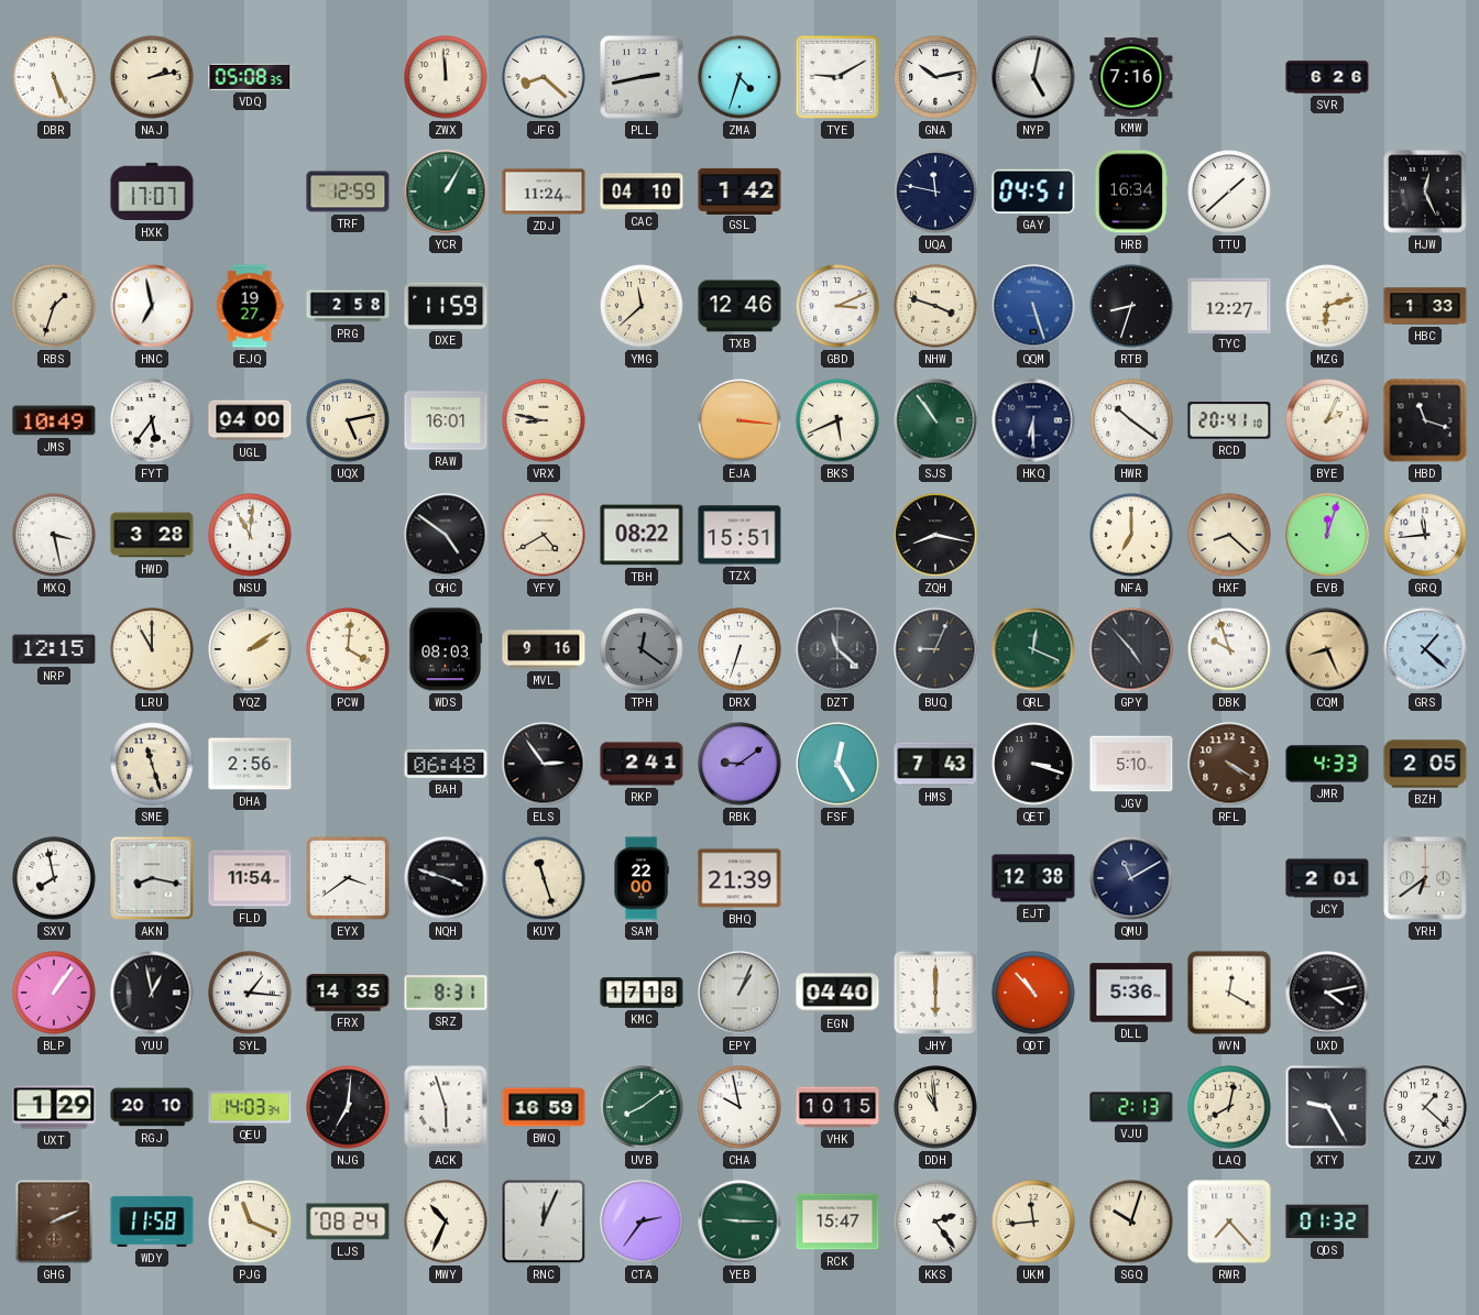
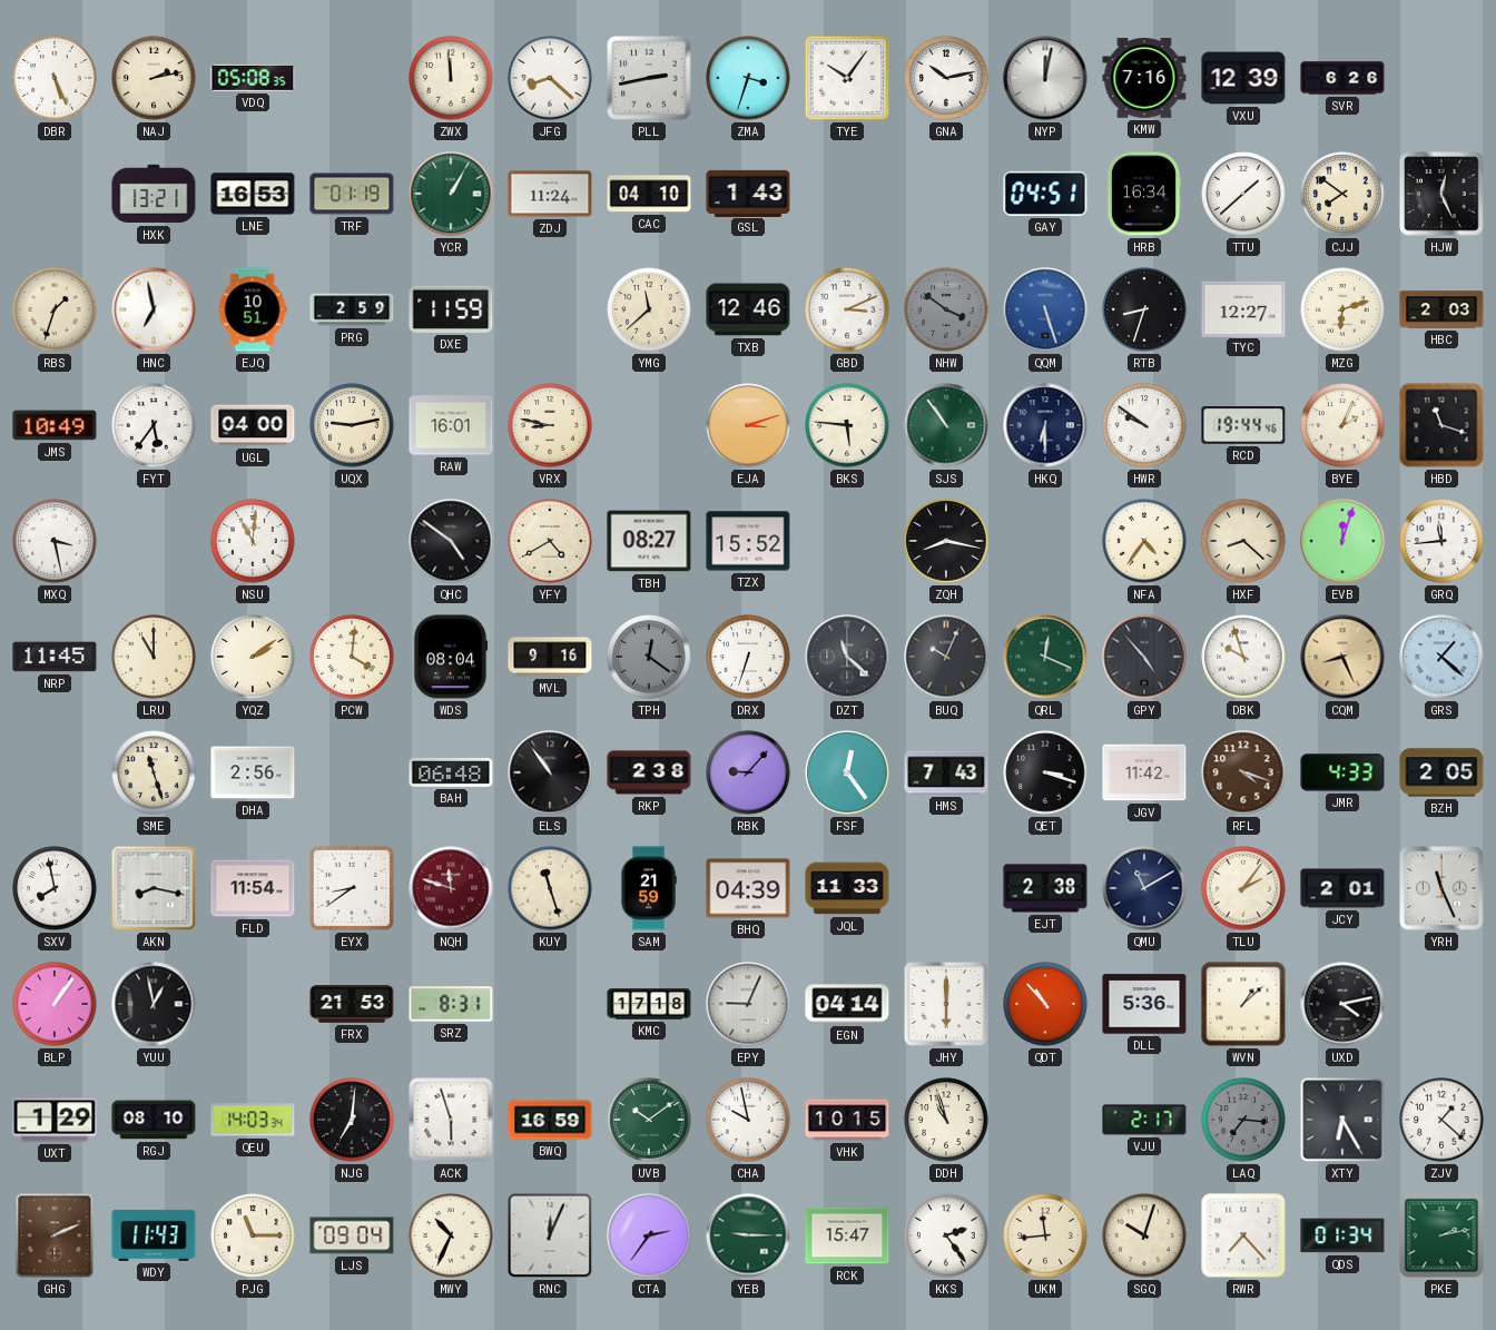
ZMA: 4:33 -> 3:33 (748, 78)
TYE: 9:10 -> 10:06 (847, 78)
NYP: 5:02 -> 12:02 (1045, 78)
VXU: none -> 12:39 (1243, 78)
HXK: 17:07 -> 13:21 (154, 194)
LNE: none -> 16:53 (253, 194)
TRF: 12:59 -> 01:19 (352, 194)
GSL: 1:42 -> 1:43 (748, 193)
UQA: 11:47 -> none (935, 191)
CJJ: none -> 7:51 (1342, 194)
EJQ: 19:27 -> 10:51 (253, 309)
PRG: 2:58 -> 2:59 (352, 309)
NHW: 3:48 -> 3:51 (946, 309)
NHW dial: cream -> grey (946, 309)
HBC: 1:33 -> 2:03 (1441, 309)
UQX: 5:13 -> 9:13 (352, 425)
EJA: 3:16 -> 3:12 (748, 425)
BKS: 5:41 -> 5:46 (847, 425)
HWR: 10:21 -> 9:51 (1144, 425)
RCD: 20:41 -> 19:44 (1243, 425)
HWD: 3:28 -> none (152, 535)
TBH: 08:22 -> 08:27 (649, 541)
TZX: 15:51 -> 15:52 (748, 541)
NFA: 7:00 -> 4:36 (1144, 541)
NRP: 12:15 -> 11:45 (55, 657)
WDS: 08:03 -> 08:04 (451, 657)
BUQ: 9:04 -> 10:04 (946, 657)
ELS: 2:54 -> 10:54 (550, 772)
RKP: 2:41 -> 2:38 (649, 772)
RBK: 9:09 -> 9:07 (748, 772)
FSF: 12:25 -> 12:24 (847, 772)
JGV: 5:10 -> 11:42 (1144, 772)
RFL: 4:20 -> 4:18 (1243, 772)
EYX: 3:39 -> 8:39 (352, 888)
NQH: 3:48 -> 11:48 (451, 888)
NQH dial: black -> burgundy (451, 888)
SAM: 22:00 -> 21:59 (649, 888)
BHQ: 21:39 -> 04:39 (748, 888)
JQL: none -> 11:33 (847, 888)
EJT: 12:38 -> 2:38 (1045, 888)
TLU: none -> 2:06 (1243, 888)
YRH: 6:39 -> 11:26 (1441, 888)
SYL: 1:16 -> none (250, 993)
FRX: 14:35 -> 21:53 (352, 1004)
EPY: 1:04 -> 9:04 (748, 1004)
EGN: 04:40 -> 04:14 (847, 1004)
WVN: 12:20 -> 1:08 (1243, 1004)
RGJ: 20:10 -> 08:10 (154, 1120)
UVB: 8:09 -> 10:09 (649, 1120)
DDH: 10:59 -> 10:57 (946, 1120)
VJU: 2:13 -> 2:17 (1144, 1120)
LAQ: 8:02 -> 7:16 (1243, 1120)
LAQ dial: cream -> grey (1243, 1120)
XTY: 9:25 -> 6:25 (1342, 1120)
WDY: 11:58 -> 11:43 (154, 1235)
PJG: 11:19 -> 11:15 (253, 1235)
LJS: 08:24 -> 09:04 (352, 1235)
QDS: 01:32 -> 01:34 (1342, 1235)
PKE: none -> 2:13 (1441, 1235)
